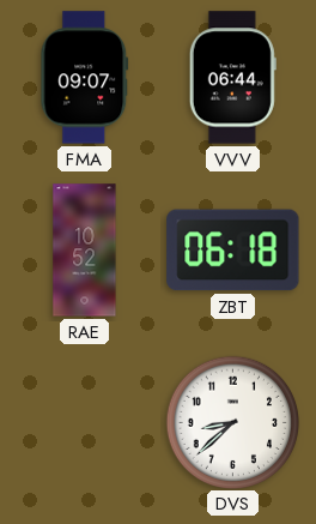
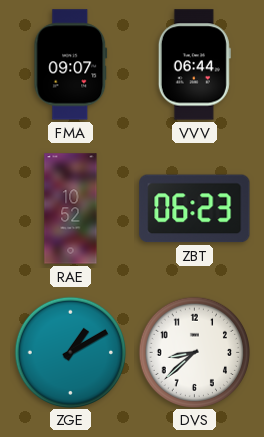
ZBT: 06:18 -> 06:23 (195, 209)
ZGE: none -> 1:10 (70, 352)
